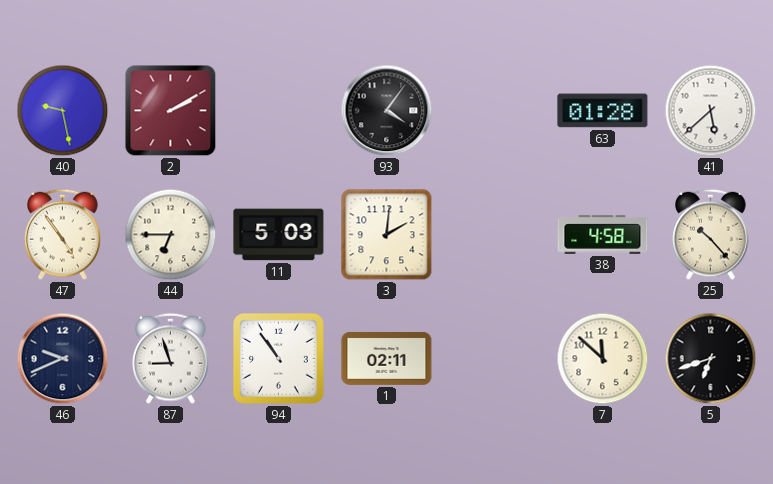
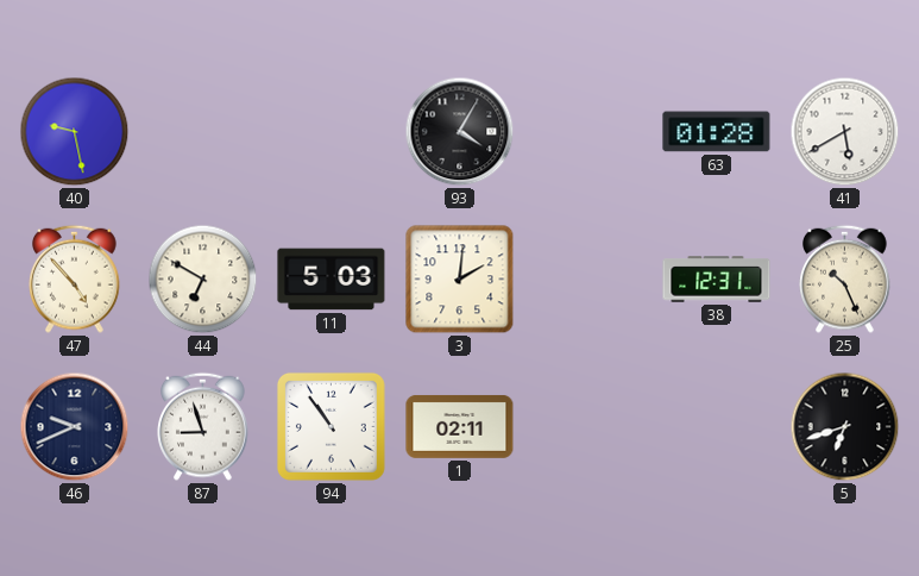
2: 2:10 -> none (171, 111)
93: 4:06 -> 4:05 (460, 132)
41: 5:38 -> 5:40 (845, 132)
47: 4:54 -> 4:53 (75, 278)
44: 6:45 -> 6:50 (203, 280)
38: 4:58 -> 12:31 (717, 280)
25: 10:23 -> 10:26 (845, 278)
7: 11:52 -> none (603, 359)
